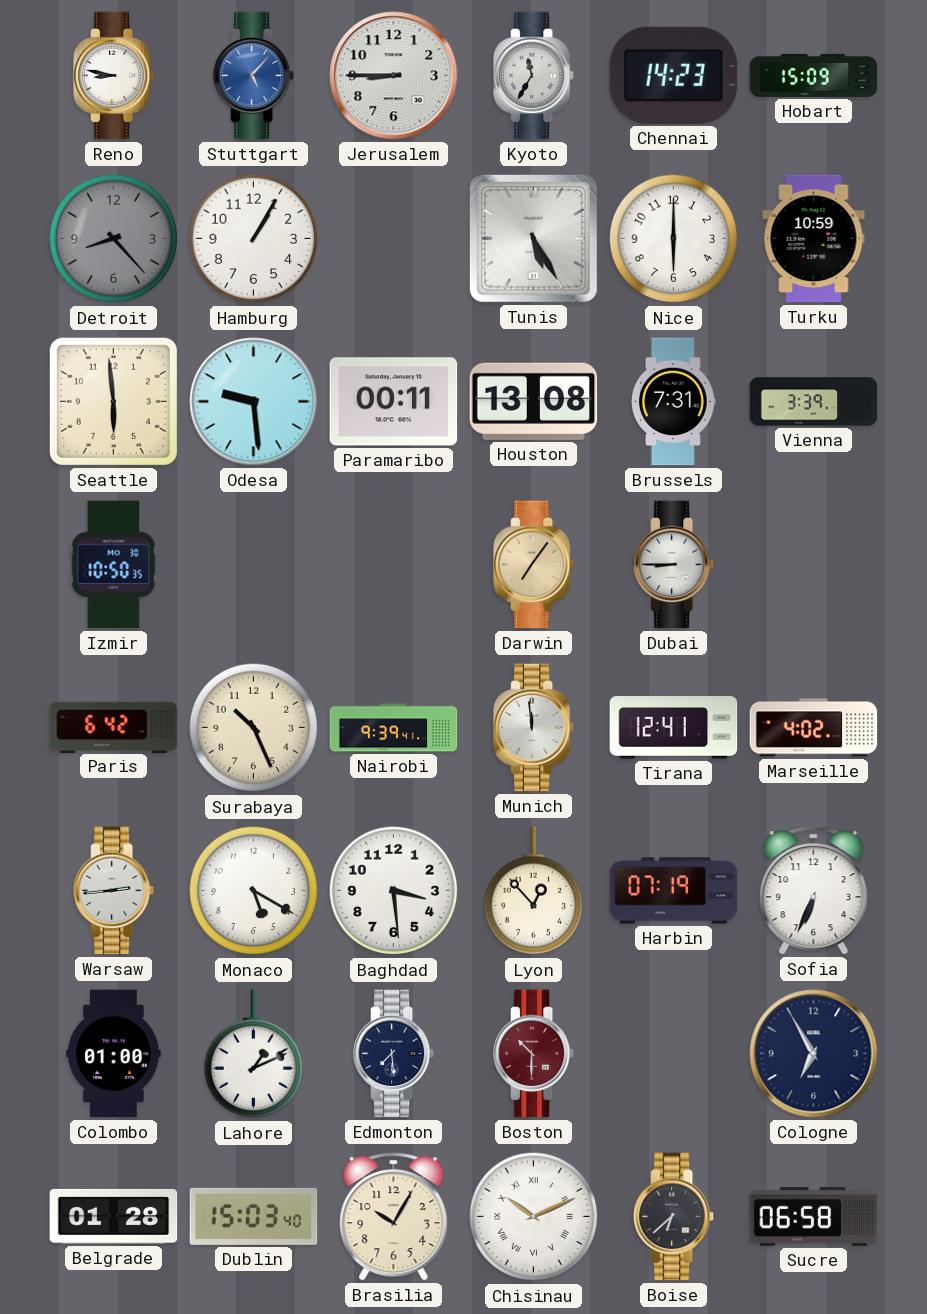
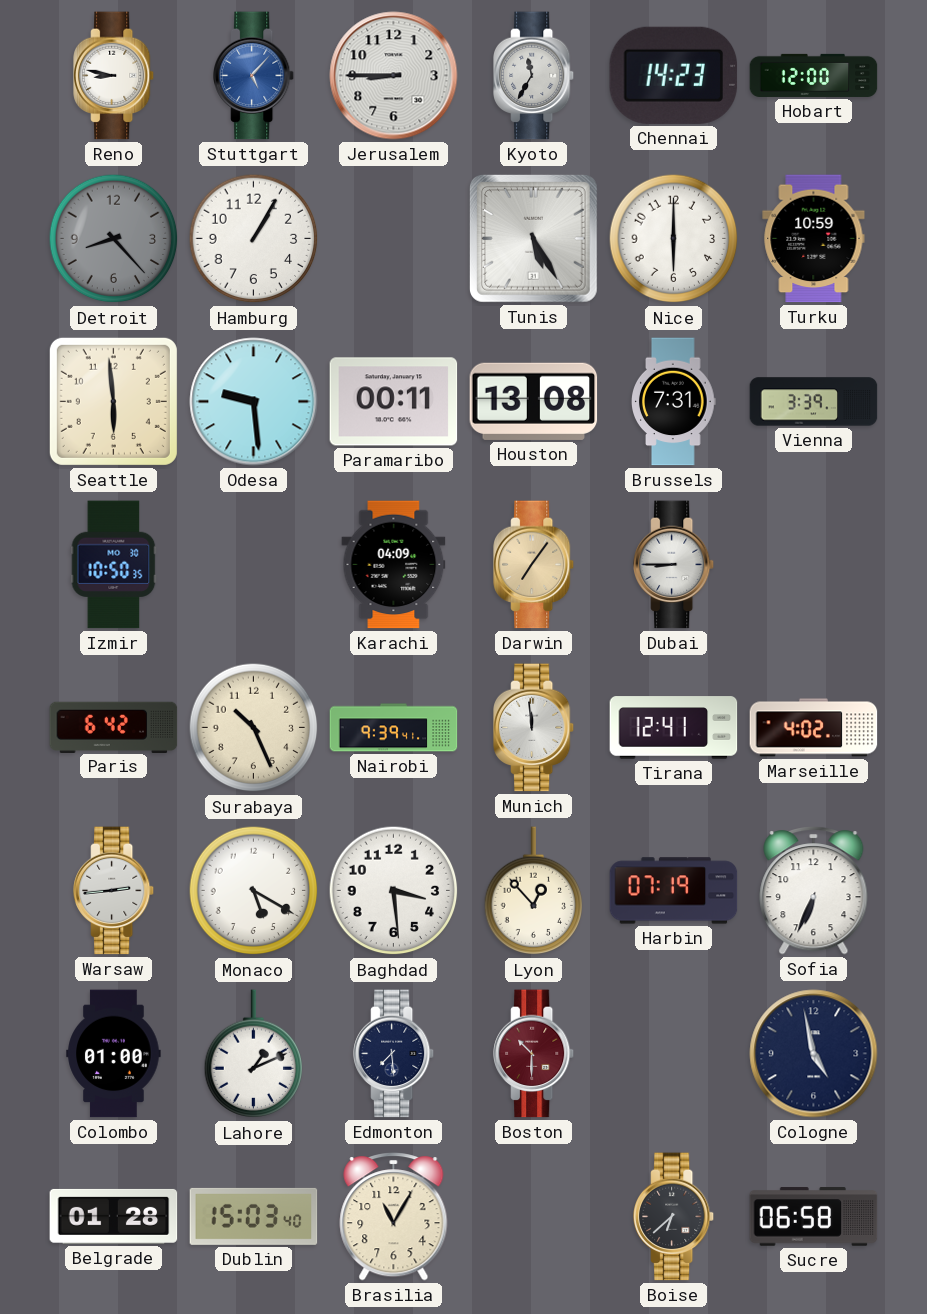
Hobart: 15:09 -> 12:00 (814, 75)
Karachi: none -> 04:09 (394, 565)
Cologne: 6:55 -> 4:58 (814, 1054)
Brasilia: 10:05 -> 11:05 (394, 1217)
Chisinau: 10:11 -> none (534, 1217)
